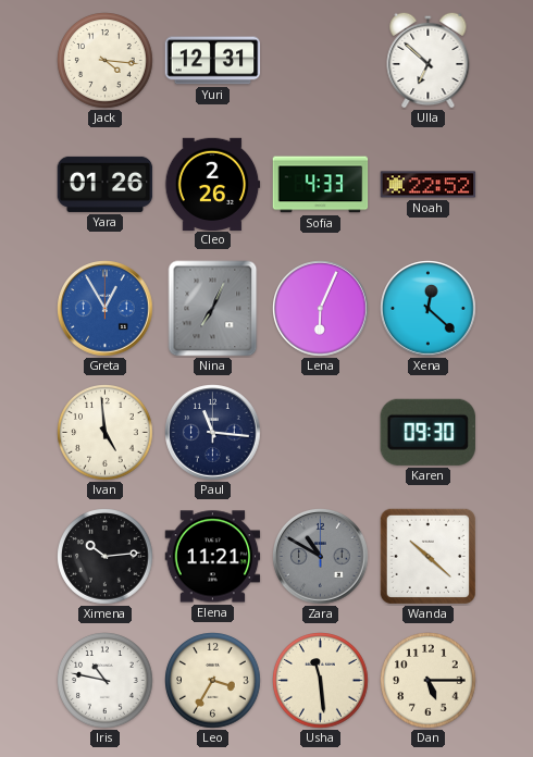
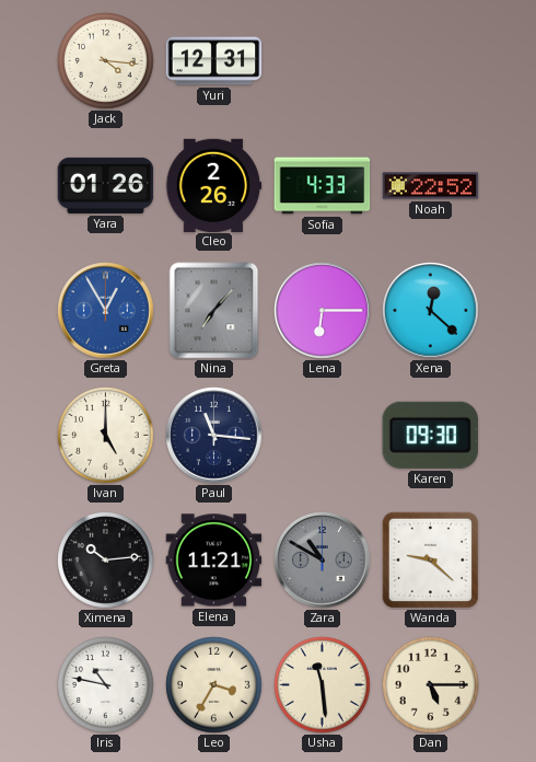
Ulla: 6:52 -> none (429, 60)
Nina: 7:04 -> 7:07 (214, 311)
Lena: 6:04 -> 6:15 (323, 311)
Ivan: 4:59 -> 5:00 (106, 436)
Wanda: 10:22 -> 9:22 (430, 559)
